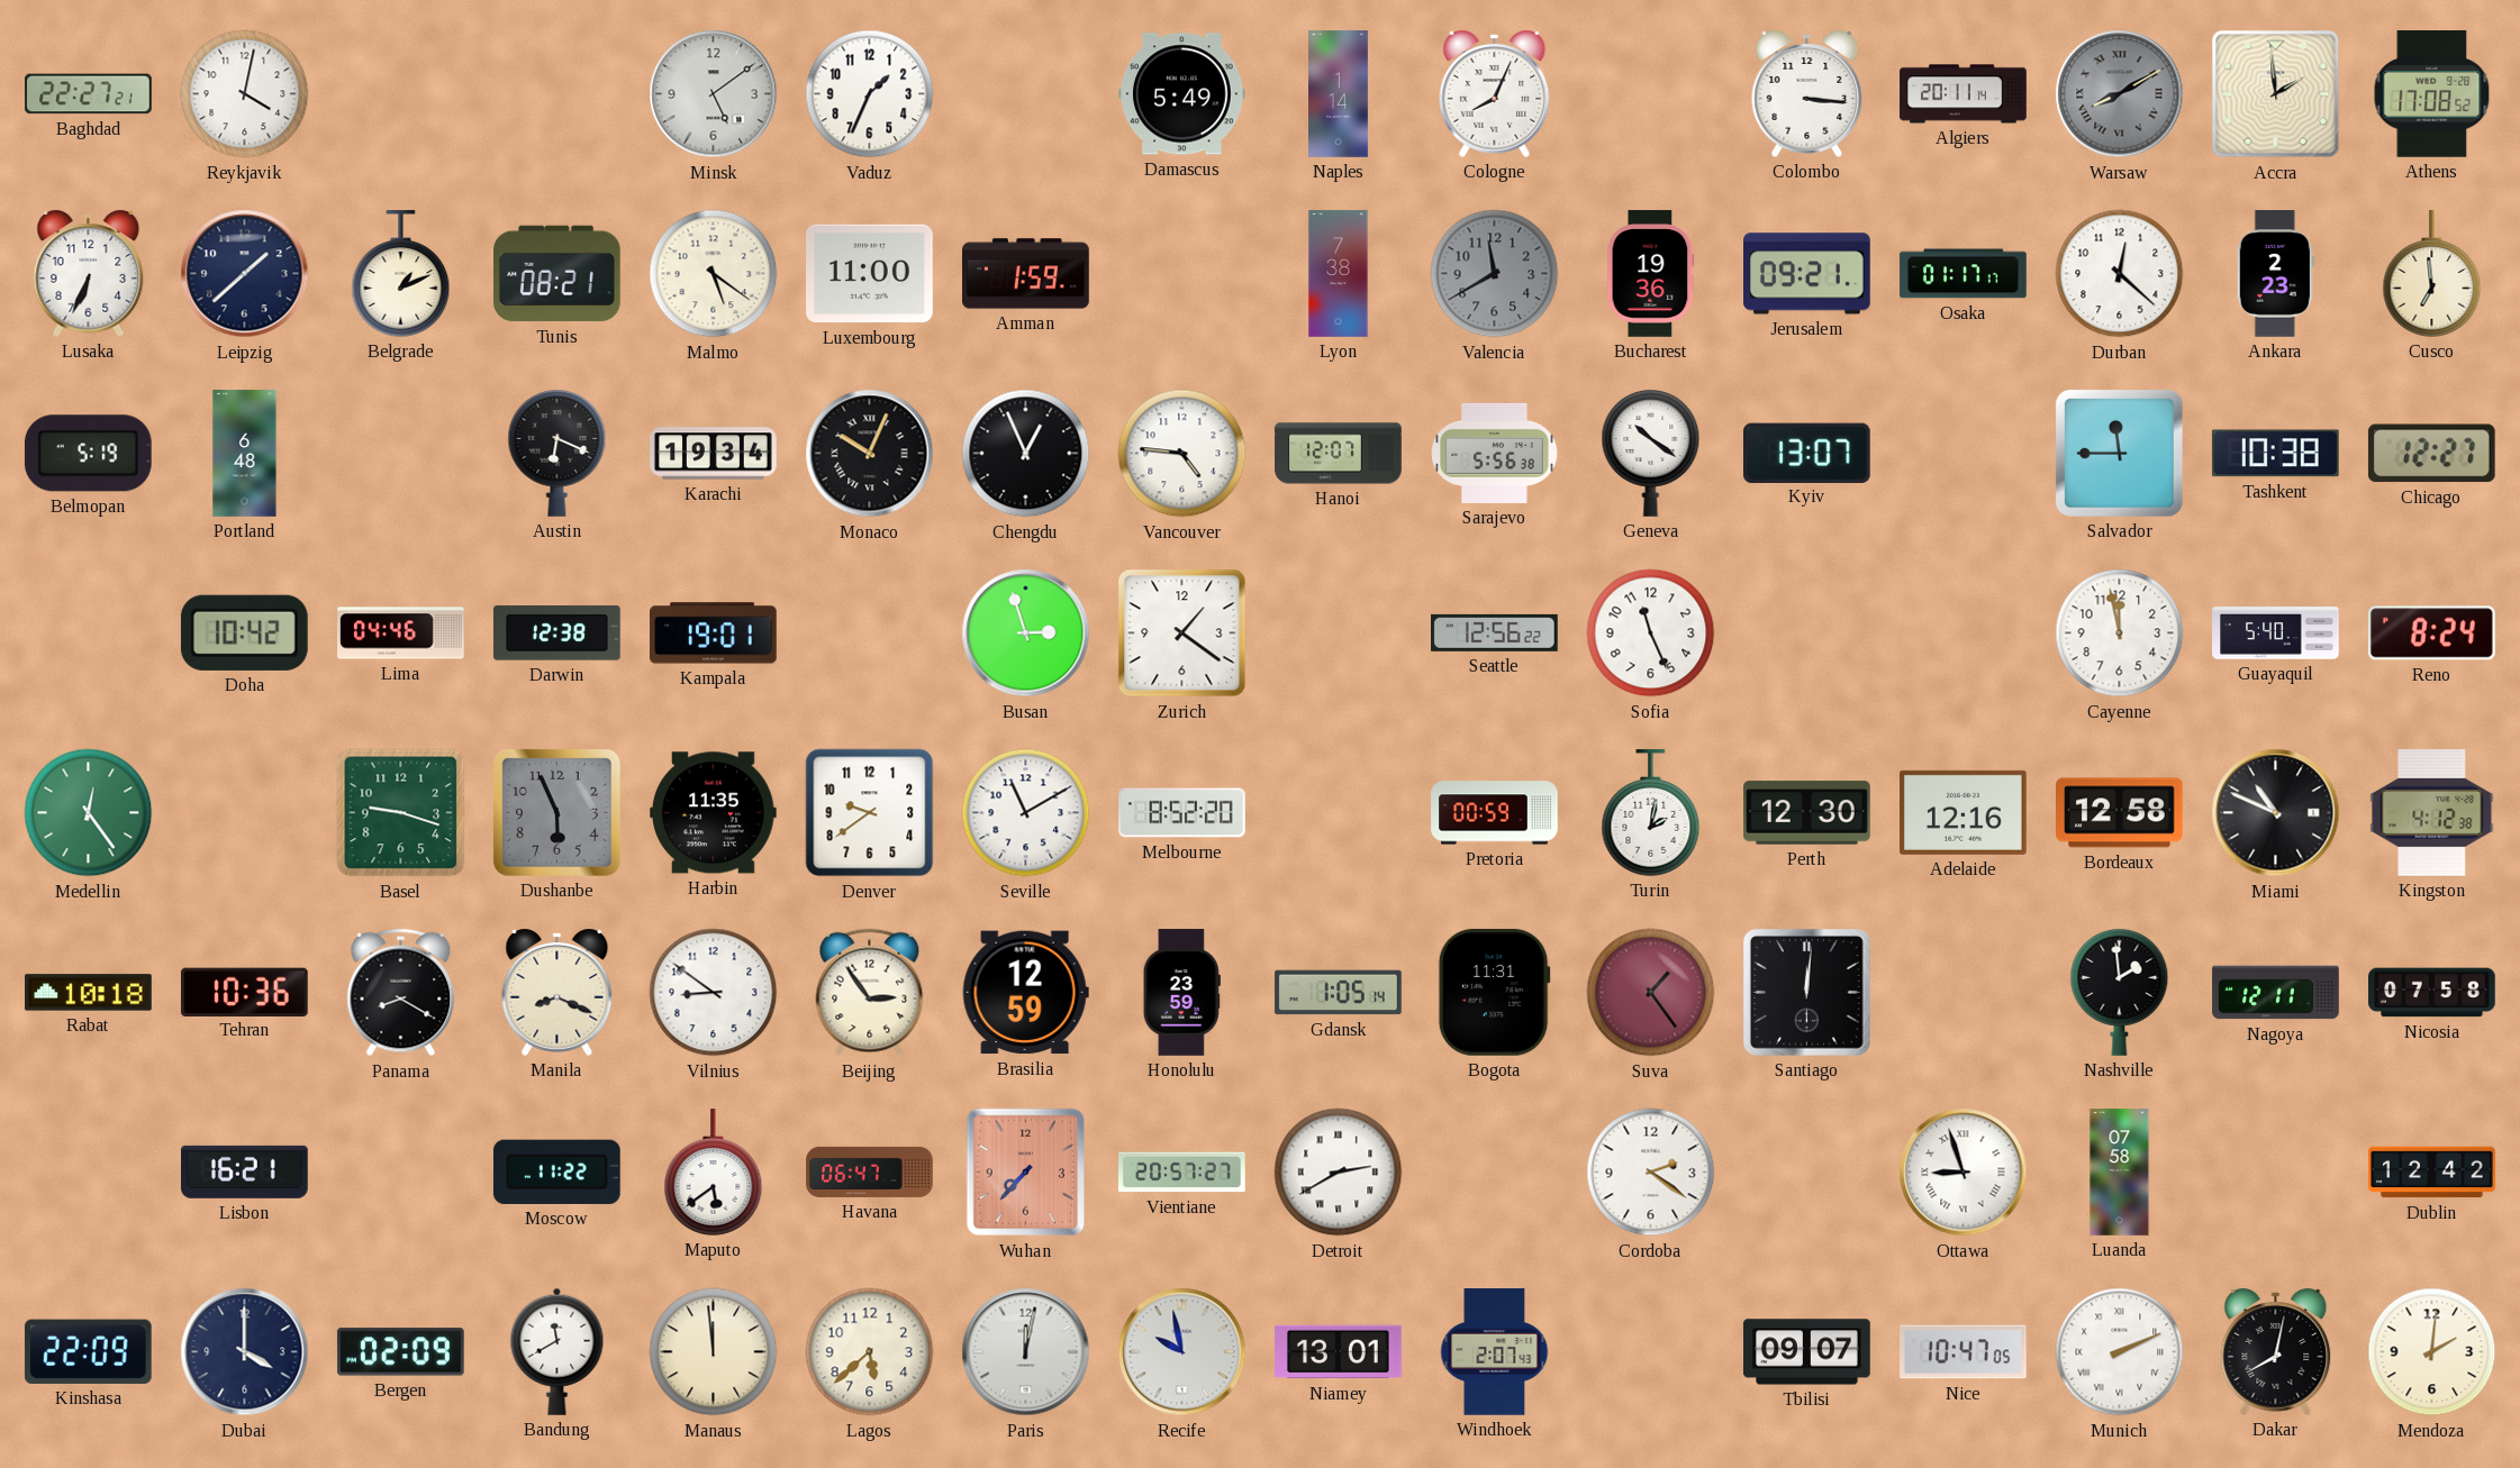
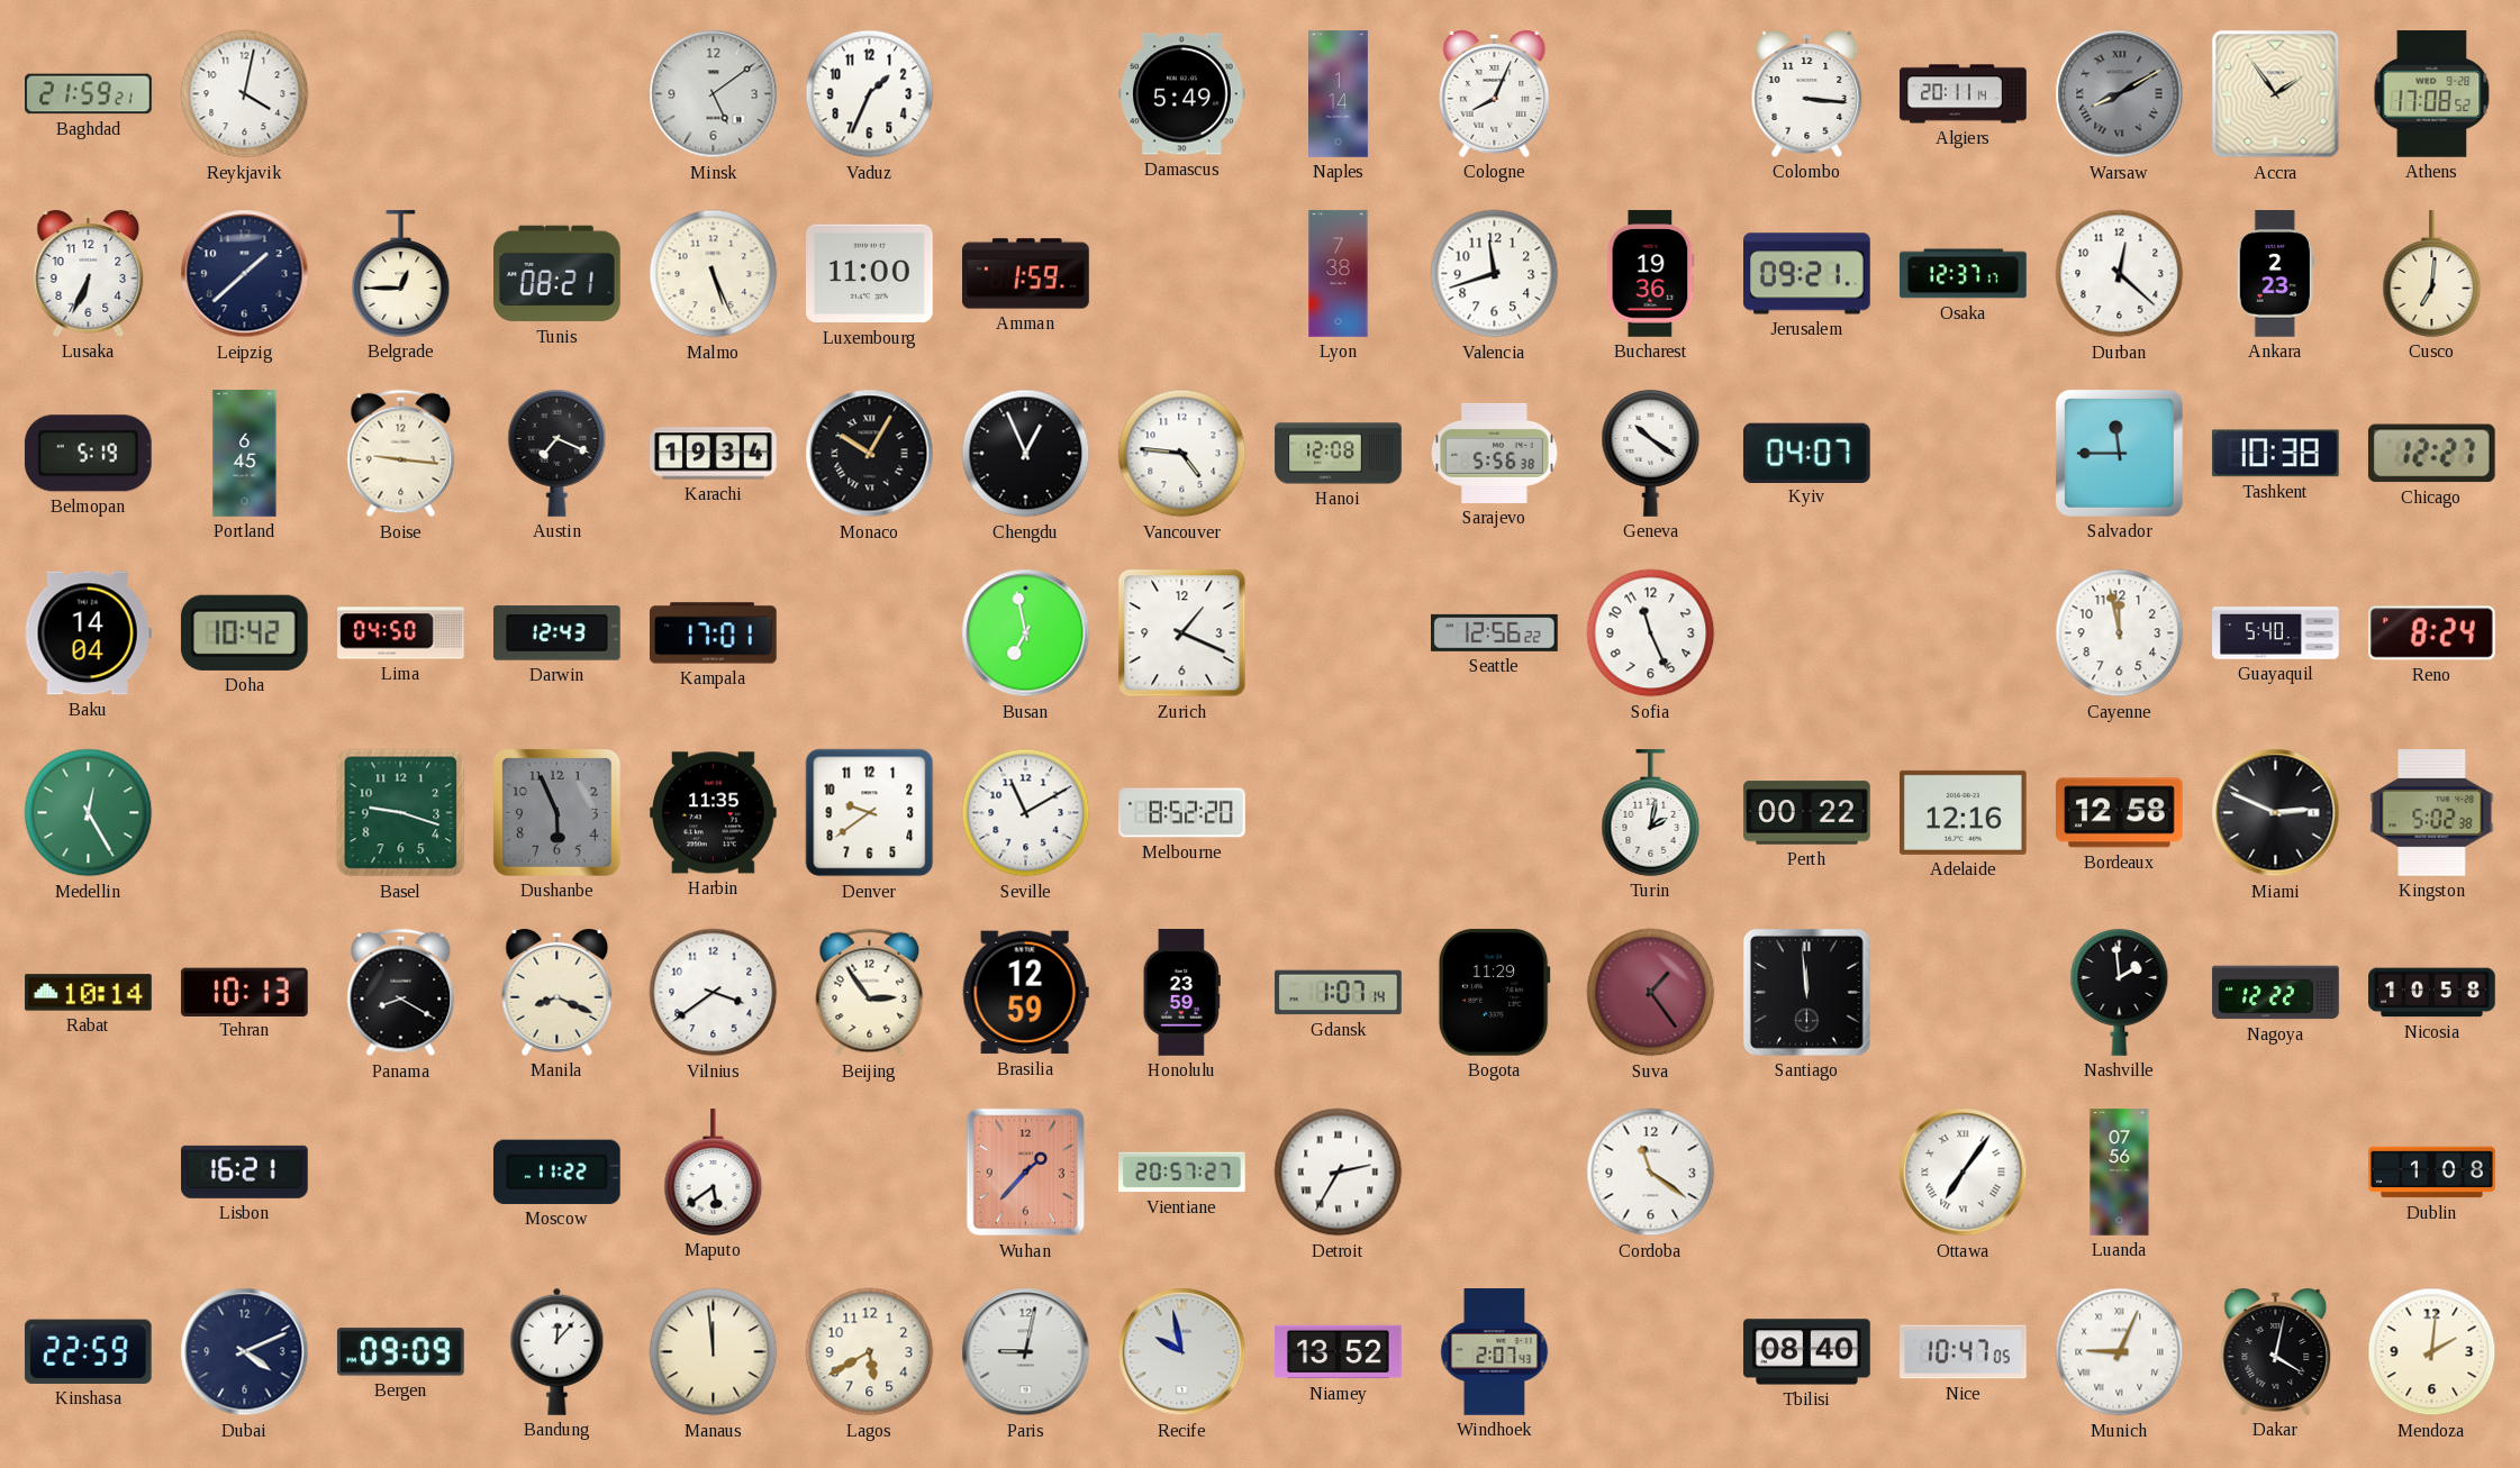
Baghdad: 22:27 -> 21:59 (89, 94)
Accra: 1:59 -> 1:54 (2276, 94)
Belgrade: 1:11 -> 12:45 (401, 274)
Malmo: 5:21 -> 5:26 (714, 274)
Valencia: 11:40 -> 11:42 (1495, 274)
Valencia dial: grey -> white (1495, 274)
Osaka: 01:17 -> 12:37 (1964, 274)
Cusco: 6:59 -> 7:01 (2432, 274)
Portland: 6:48 -> 6:45 (245, 454)
Boise: none -> 9:16 (401, 454)
Austin: 6:19 -> 7:19 (558, 454)
Monaco: 10:04 -> 10:05 (870, 454)
Hanoi: 12:07 -> 12:08 (1339, 454)
Kyiv: 13:07 -> 04:07 (1806, 453)
Baku: none -> 14:04 (88, 633)
Lima: 04:46 -> 04:50 (401, 633)
Darwin: 12:38 -> 12:43 (558, 633)
Kampala: 19:01 -> 17:01 (714, 633)
Busan: 2:57 -> 6:58 (1026, 633)
Zurich: 1:21 -> 1:19 (1182, 633)
Medellin: 12:24 -> 12:25 (89, 813)
Pretoria: 00:59 -> none (1495, 813)
Perth: 12:30 -> 00:22 (1807, 813)
Miami: 10:49 -> 2:49 (2276, 813)
Kingston: 4:12 -> 5:02 (2432, 813)
Rabat: 10:18 -> 10:14 (89, 993)
Tehran: 10:36 -> 10:13 (244, 992)
Vilnius: 8:51 -> 3:39 (714, 993)
Gdansk: 1:05 -> 1:07 (1339, 993)
Bogota: 11:31 -> 11:29 (1494, 992)
Santiago: 12:01 -> 11:59 (1806, 992)
Nagoya: 12:11 -> 12:22 (2276, 993)
Nicosia: 07:58 -> 10:58 (2432, 993)
Havana: 06:47 -> none (870, 1171)
Wuhan: 7:37 -> 1:37 (1026, 1173)
Detroit: 2:40 -> 2:35 (1339, 1173)
Cordoba: 2:21 -> 11:21 (1651, 1173)
Ottawa: 8:57 -> 7:06 (1964, 1173)
Luanda: 07:58 -> 07:56 (2120, 1173)
Dublin: 12:42 -> 1:08 (2432, 1173)
Kinshasa: 22:09 -> 22:59 (88, 1351)
Dubai: 4:00 -> 4:11 (245, 1352)
Bergen: 02:09 -> 09:09 (401, 1352)
Bandung: 11:40 -> 12:07 (558, 1351)
Lagos: 5:38 -> 5:40 (870, 1352)
Paris: 12:02 -> 9:02 (1026, 1352)
Niamey: 13:01 -> 13:52 (1339, 1352)
Tbilisi: 09:07 -> 08:40 (1807, 1352)
Munich: 2:11 -> 9:04 (2120, 1352)
Dakar: 8:02 -> 4:02 (2276, 1351)
